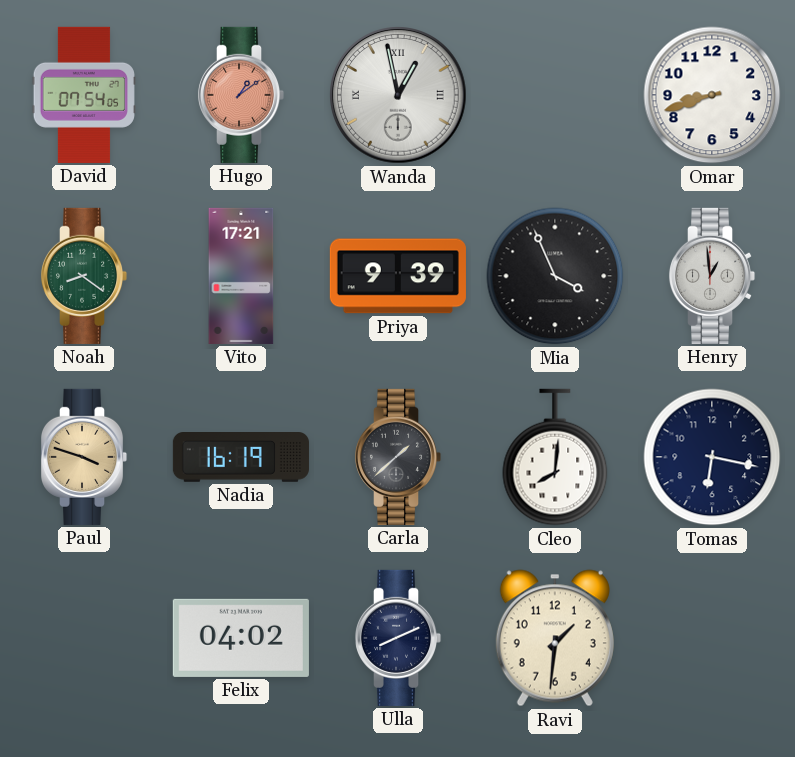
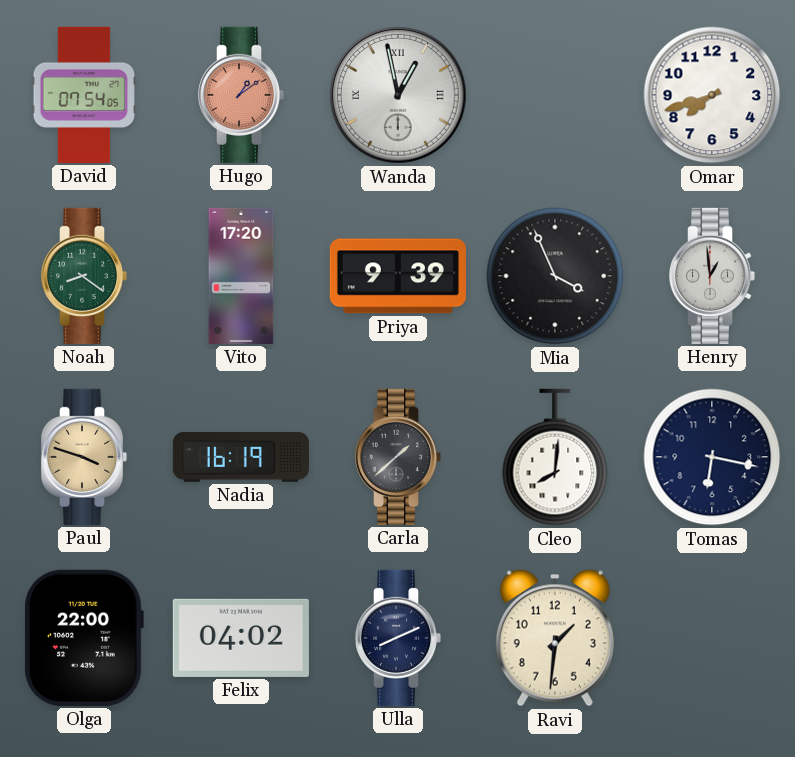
Omar: 8:42 -> 7:42 (712, 95)
Vito: 17:21 -> 17:20 (241, 276)
Olga: none -> 22:00 (84, 638)
